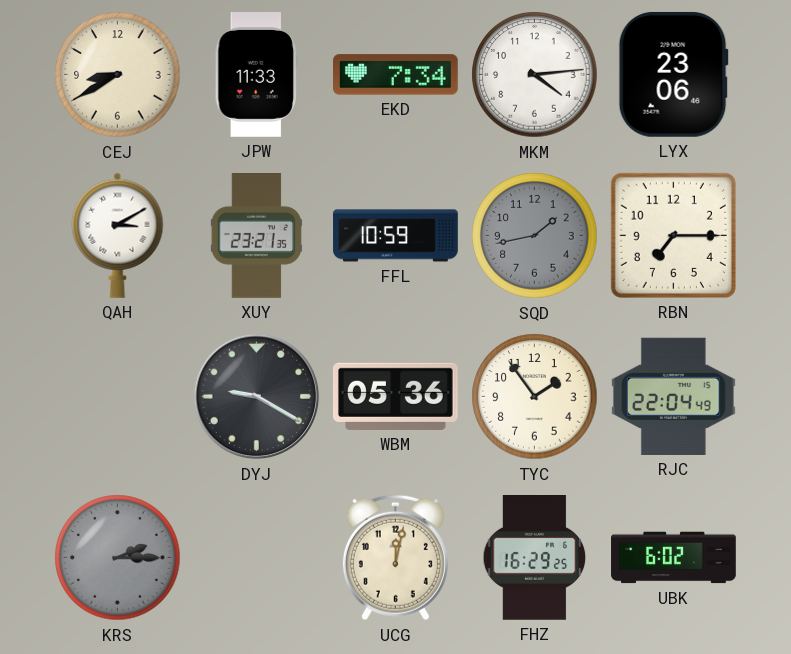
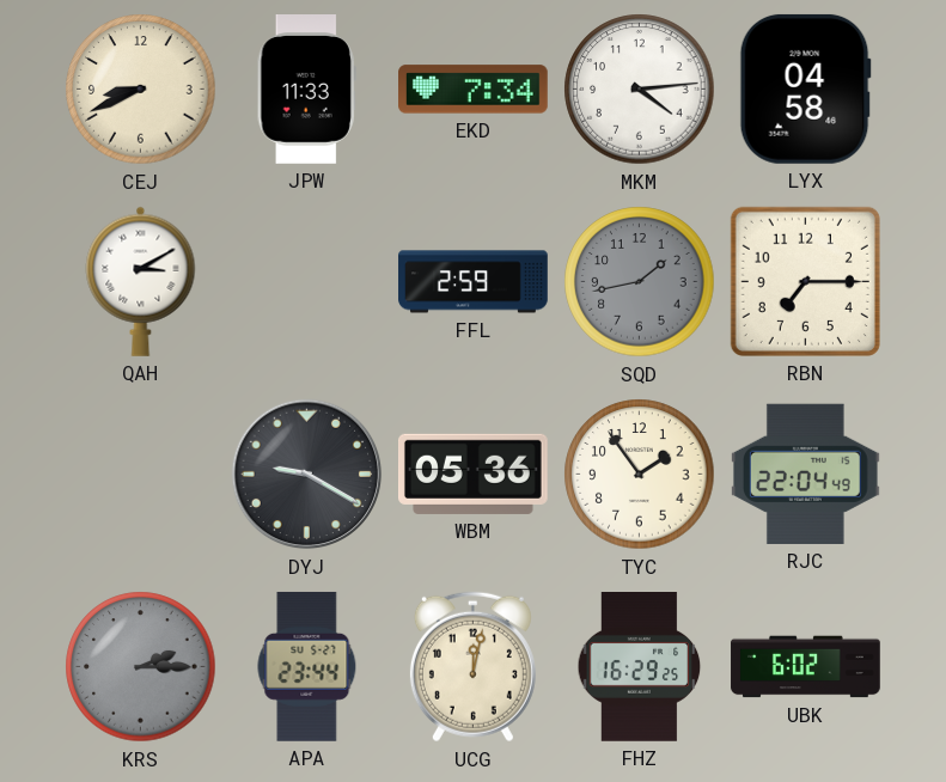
CEJ: 8:40 -> 8:41 (141, 90)
LYX: 23:06 -> 04:58 (805, 88)
XUY: 23:21 -> none (256, 236)
FFL: 10:59 -> 2:59 (474, 282)
APA: none -> 23:44 (307, 666)
